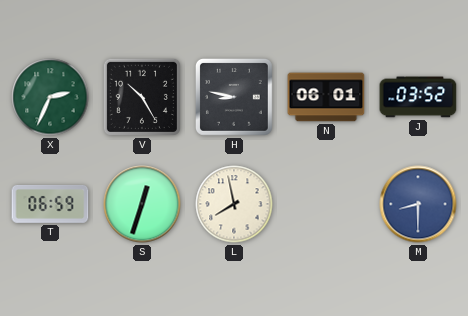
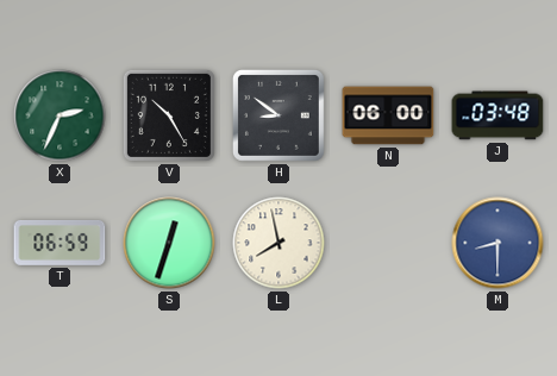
H: 8:47 -> 8:51 (278, 115)
N: 06:01 -> 06:00 (388, 115)
J: 03:52 -> 03:48 (497, 115)
